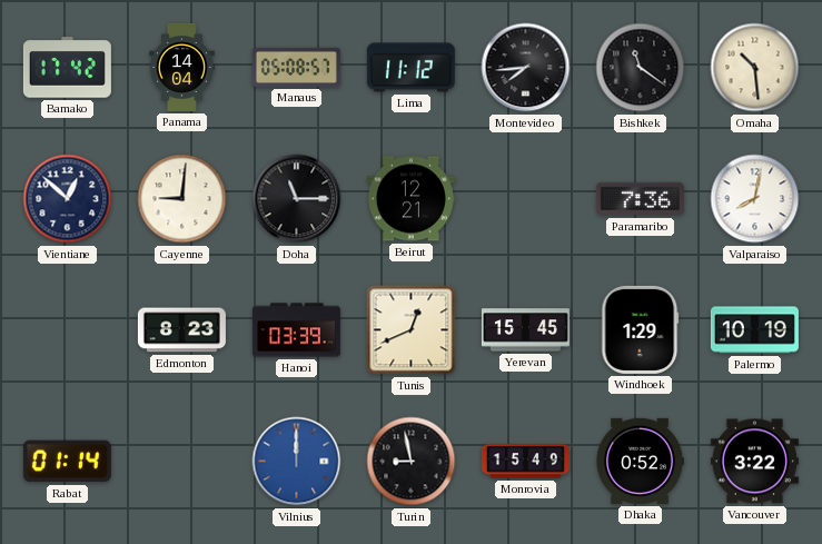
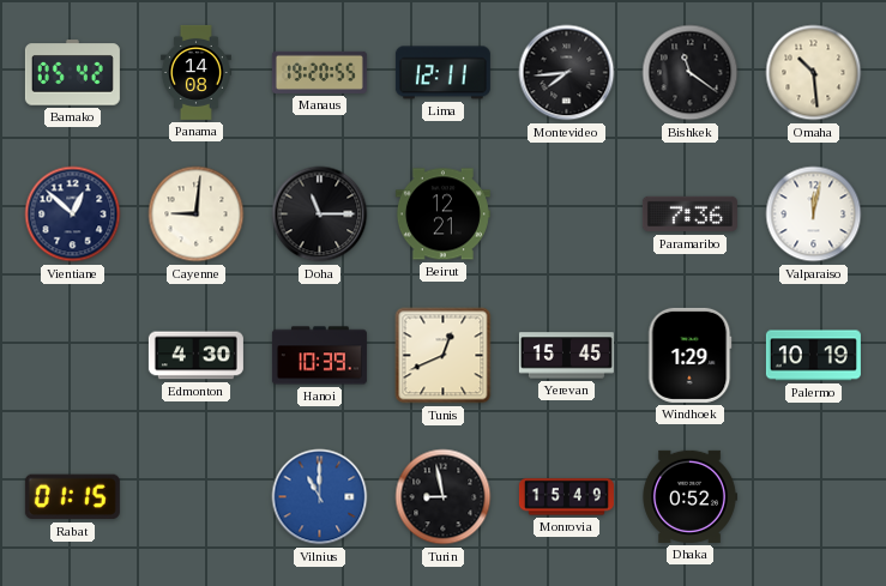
Bamako: 17:42 -> 05:42 (72, 73)
Panama: 14:04 -> 14:08 (197, 72)
Manaus: 05:08 -> 19:20 (319, 72)
Lima: 11:12 -> 12:11 (442, 73)
Valparaiso: 8:02 -> 12:02 (814, 215)
Edmonton: 8:23 -> 4:30 (195, 356)
Hanoi: 03:39 -> 10:39 (319, 356)
Rabat: 01:14 -> 01:15 (72, 497)
Vilnius: 12:00 -> 11:00 (320, 497)
Vancouver: 3:22 -> none (754, 462)
